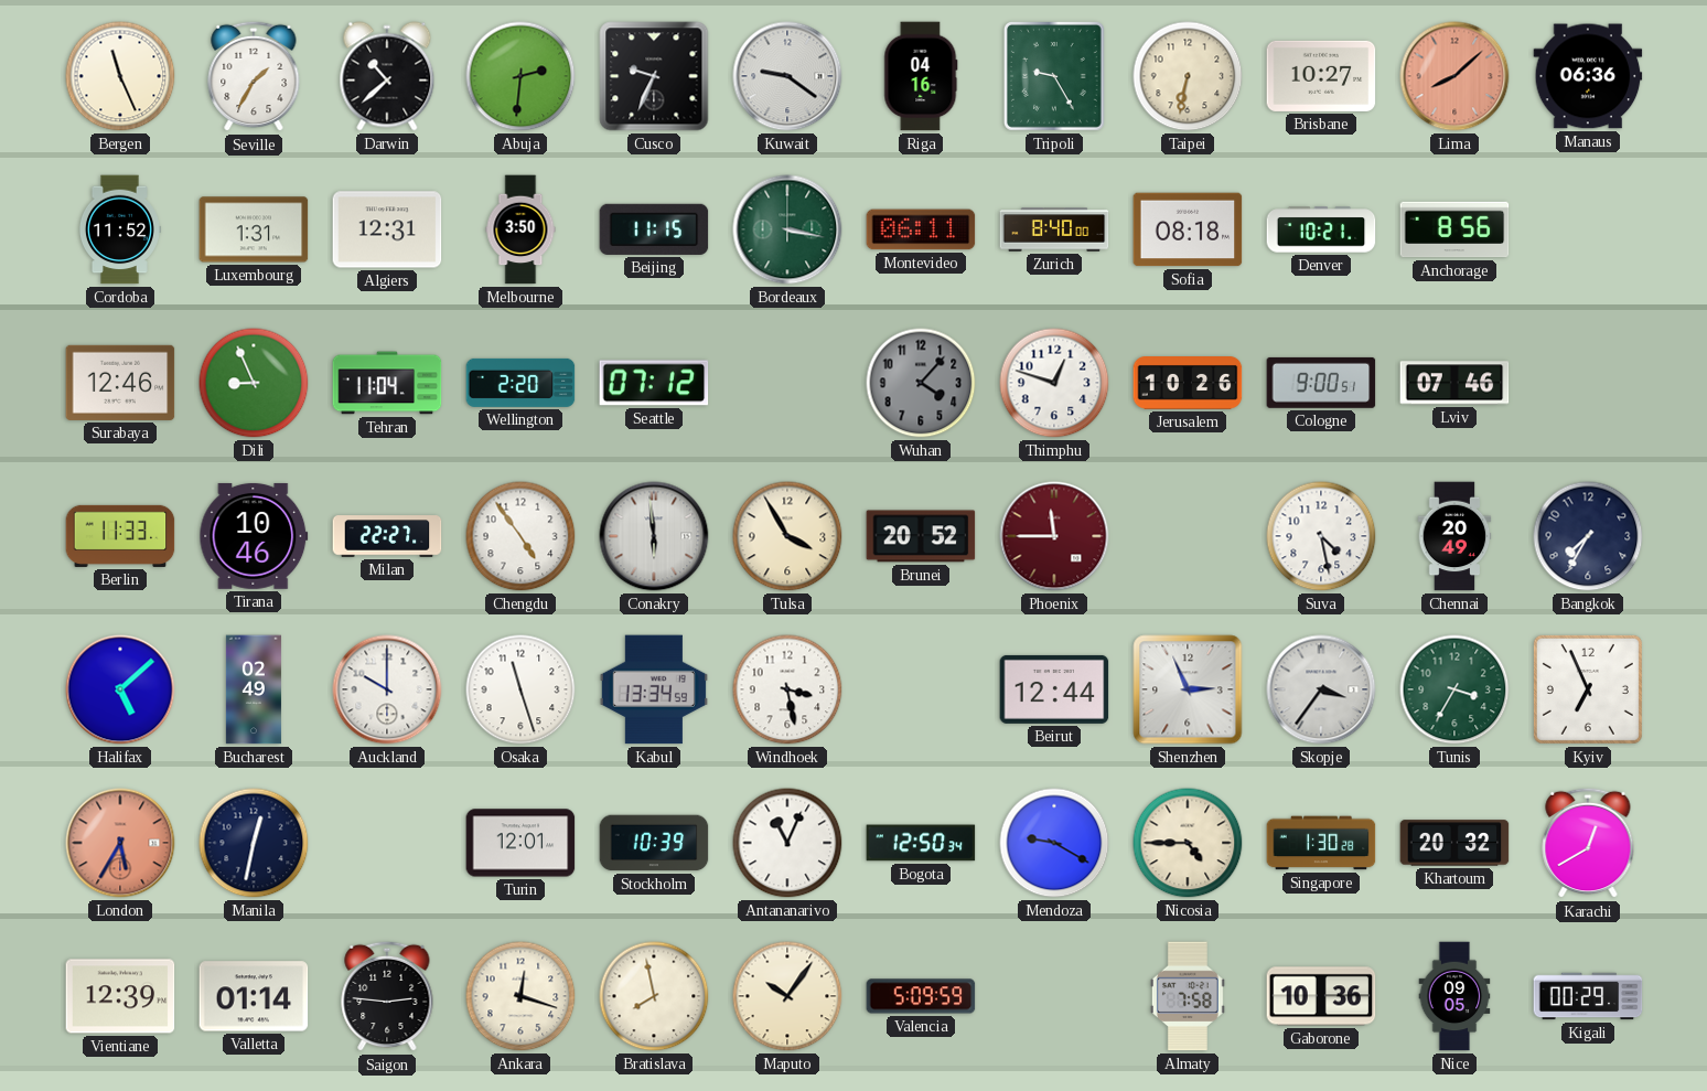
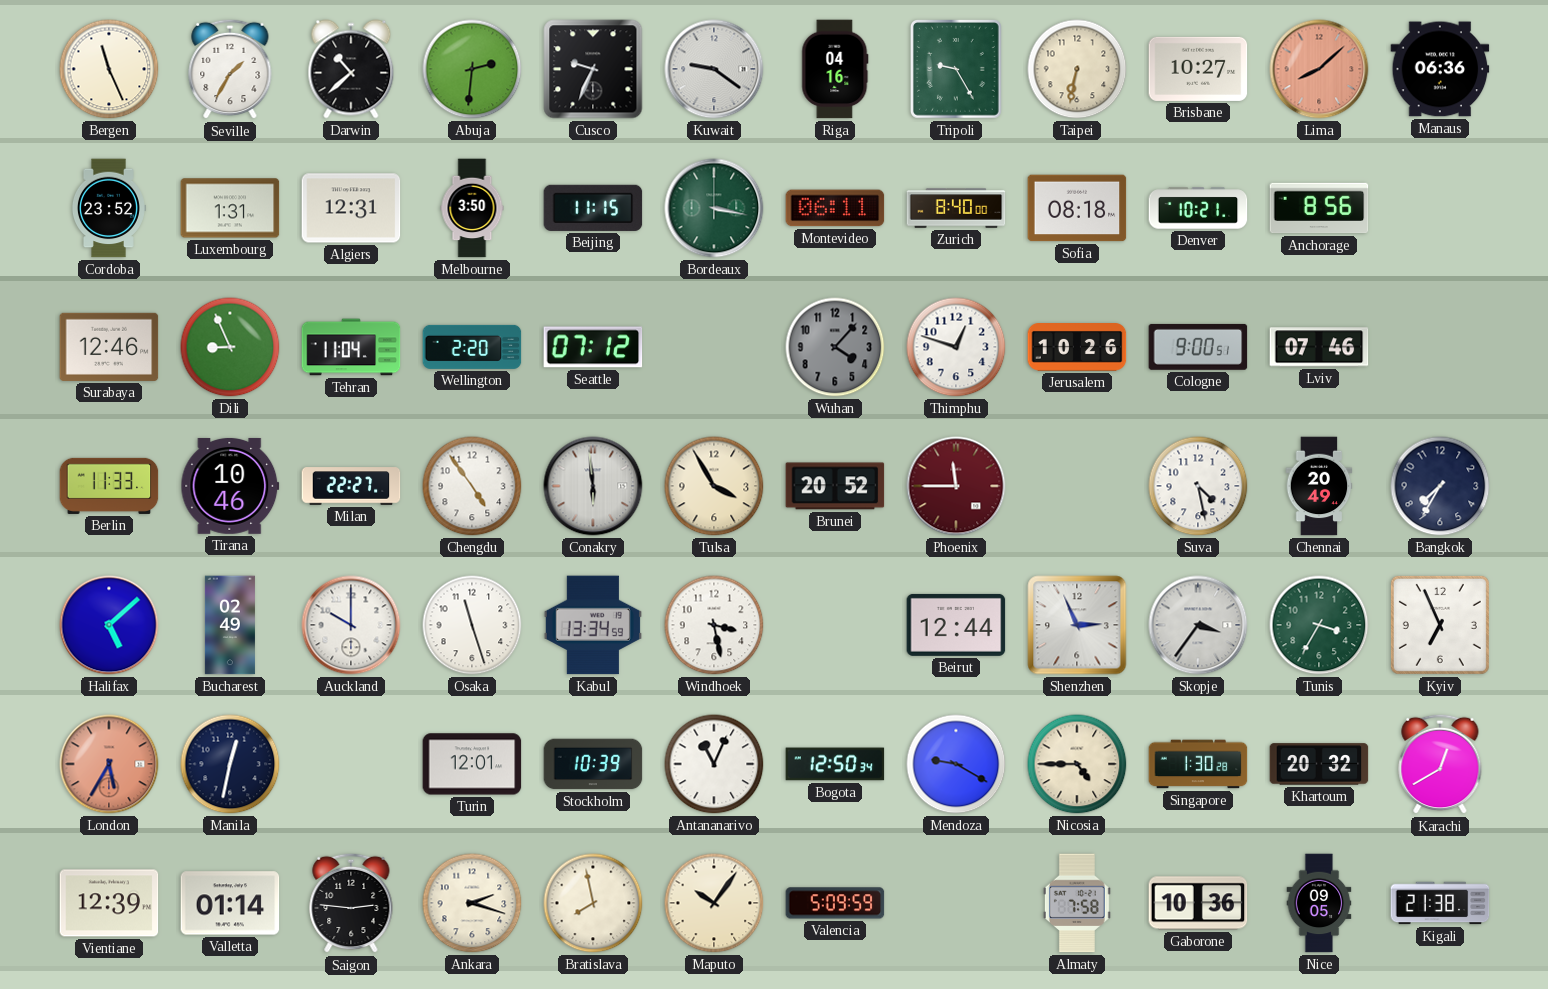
Cordoba: 11:52 -> 23:52 (108, 208)
Ankara: 12:18 -> 2:18 (472, 903)
Kigali: 00:29 -> 21:38 (1440, 903)
